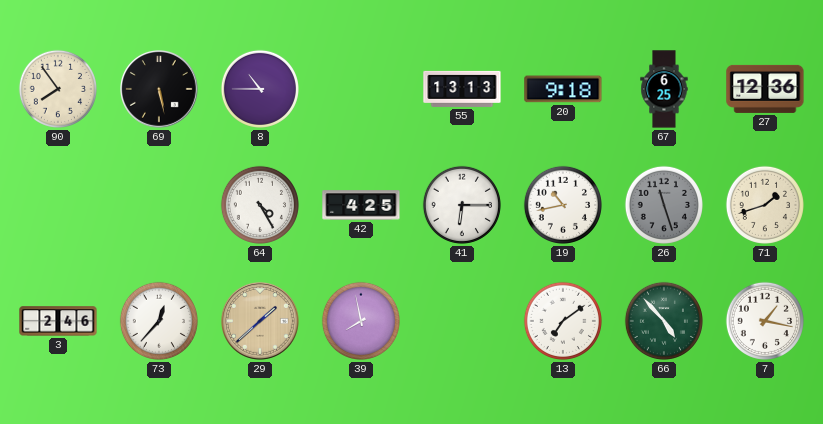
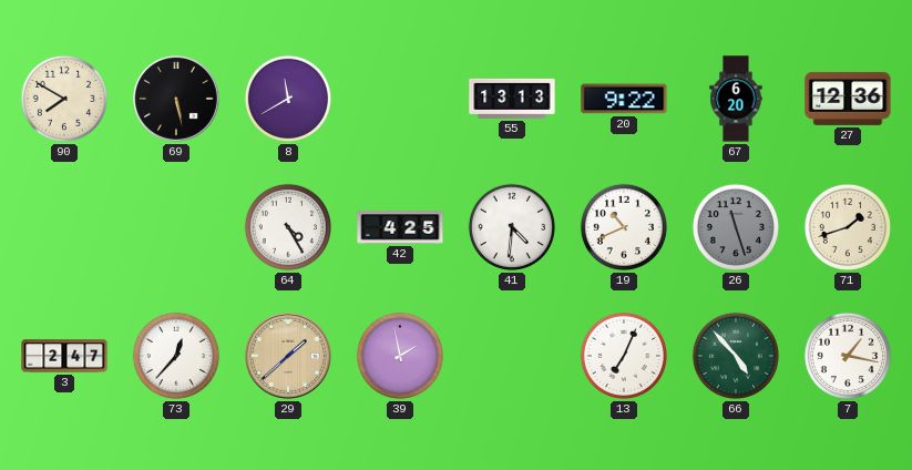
90: 7:54 -> 7:50 (64, 99)
8: 10:45 -> 11:40 (288, 99)
20: 9:18 -> 9:22 (624, 99)
67: 6:25 -> 6:20 (736, 99)
41: 6:15 -> 4:31 (512, 227)
19: 10:43 -> 10:41 (624, 227)
3: 2:46 -> 2:47 (64, 356)
39: 7:58 -> 1:58 (400, 356)
13: 7:09 -> 7:04 (624, 356)
